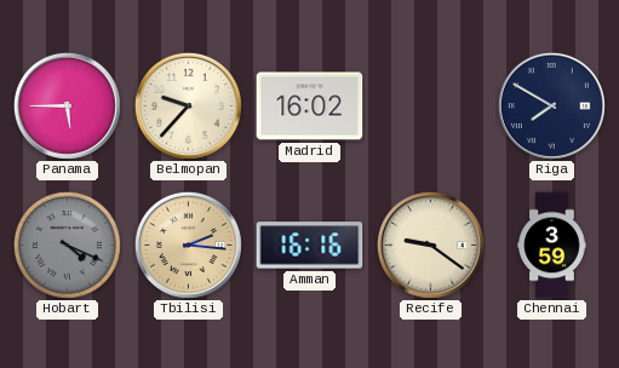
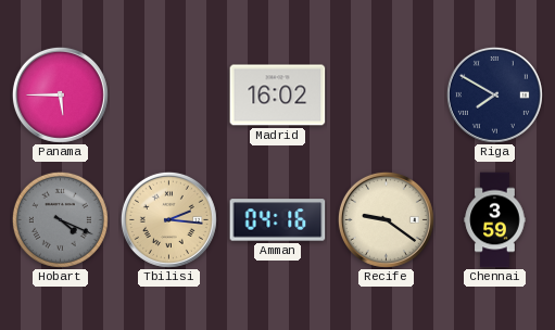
Belmopan: 9:37 -> none (188, 105)
Amman: 16:16 -> 04:16 (278, 220)
